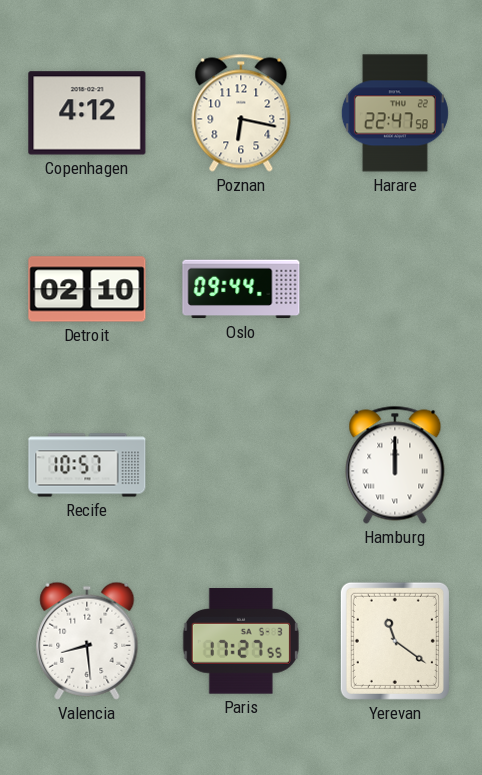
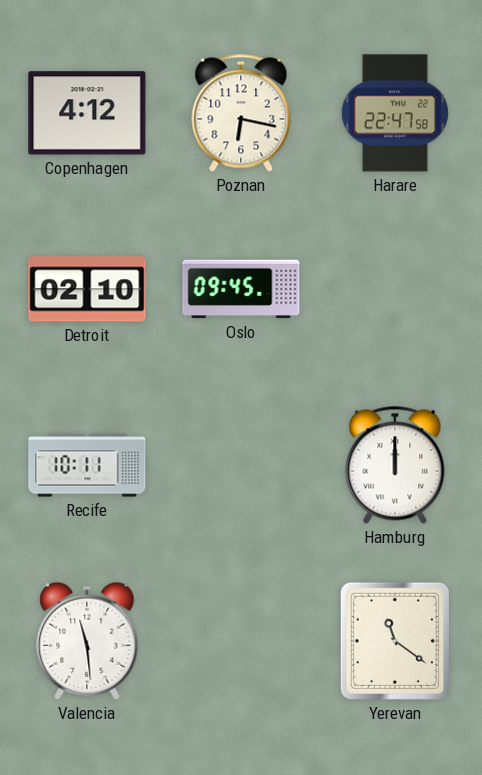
Oslo: 09:44 -> 09:45 (241, 289)
Recife: 10:57 -> 10:11 (87, 465)
Valencia: 8:29 -> 11:29 (87, 641)
Paris: 17:27 -> none (241, 641)
